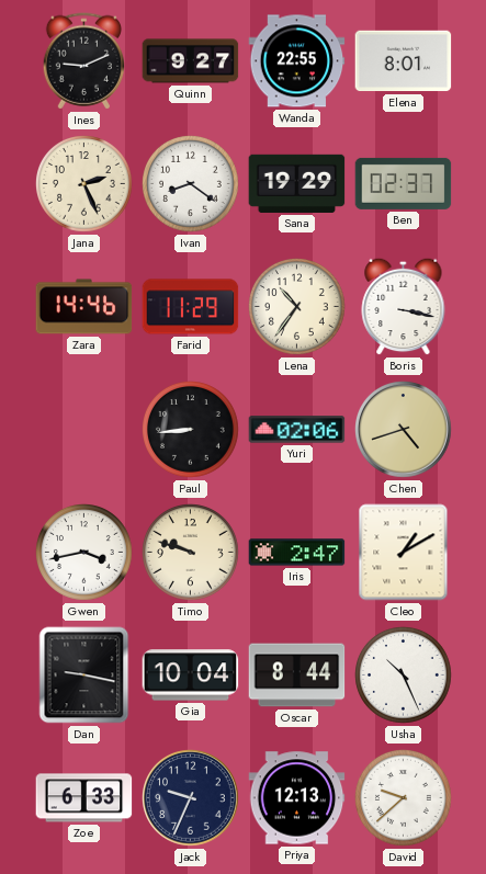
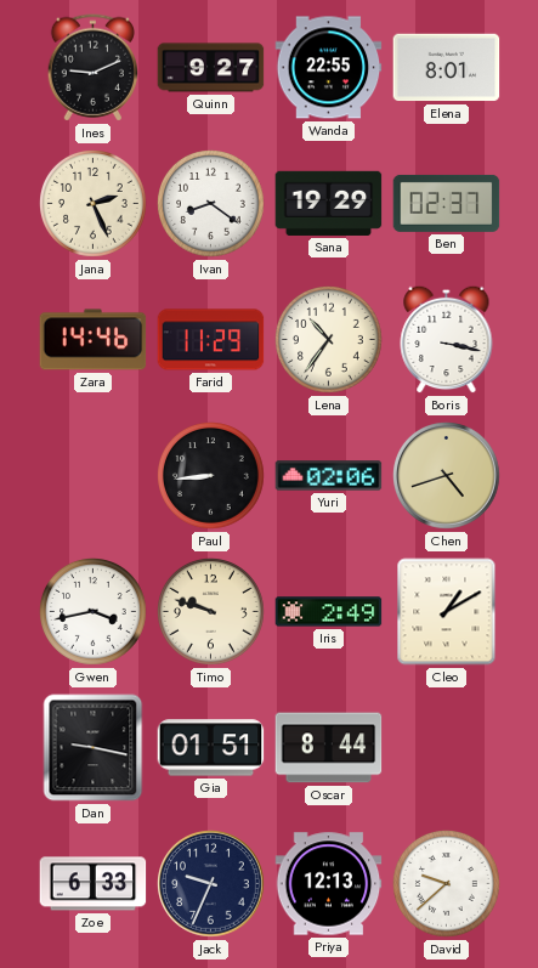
Iris: 2:47 -> 2:49 (329, 612)
Gia: 10:04 -> 01:51 (211, 748)
Usha: 10:26 -> none (404, 676)
